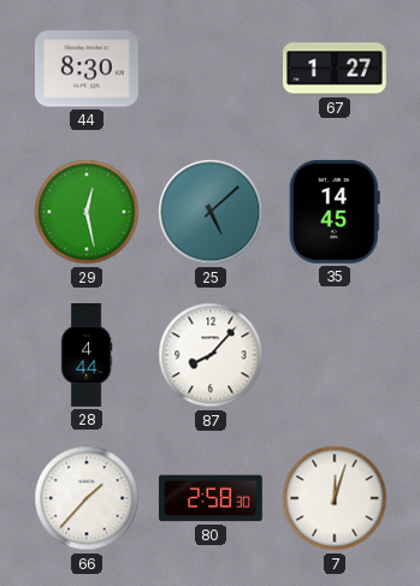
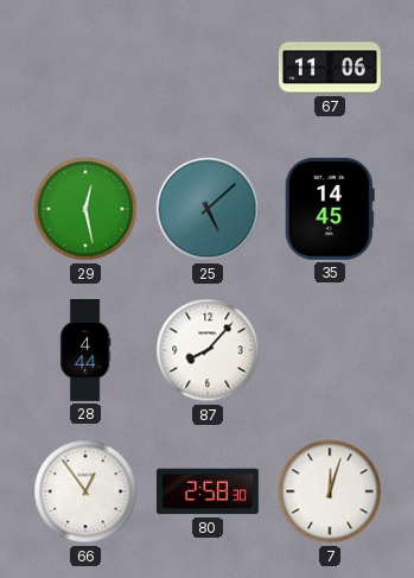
44: 8:30 -> none (87, 69)
67: 1:27 -> 11:06 (331, 68)
66: 1:37 -> 12:54 (85, 491)
